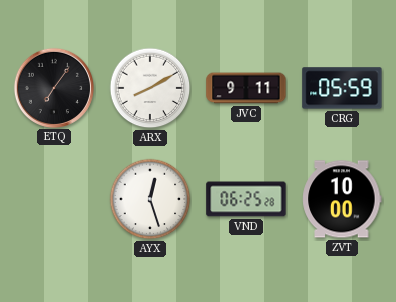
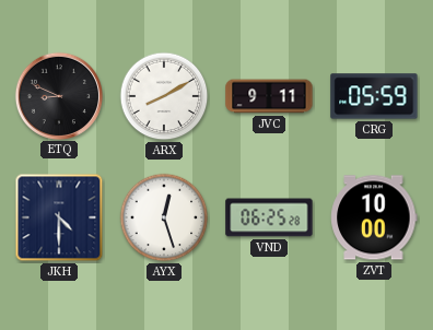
ETQ: 7:06 -> 8:49 (58, 95)
JKH: none -> 4:30 (59, 217)
